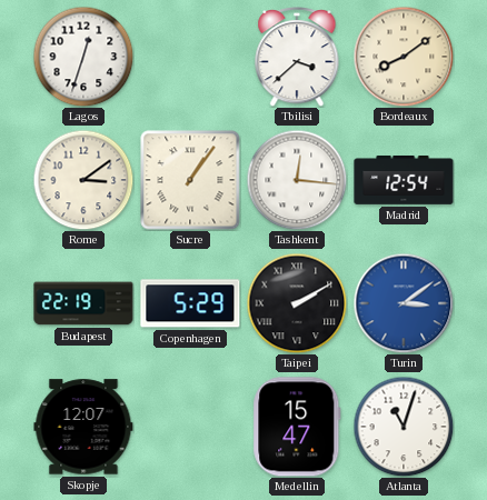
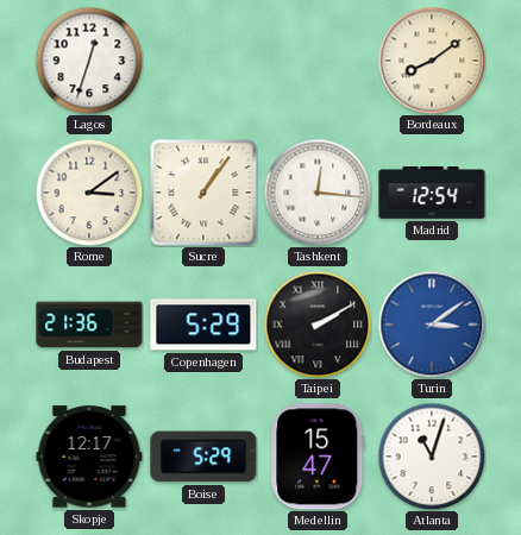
Tbilisi: 3:38 -> none (297, 57)
Budapest: 22:19 -> 21:36 (89, 325)
Skopje: 12:07 -> 12:17 (89, 457)
Boise: none -> 5:29 (203, 457)
